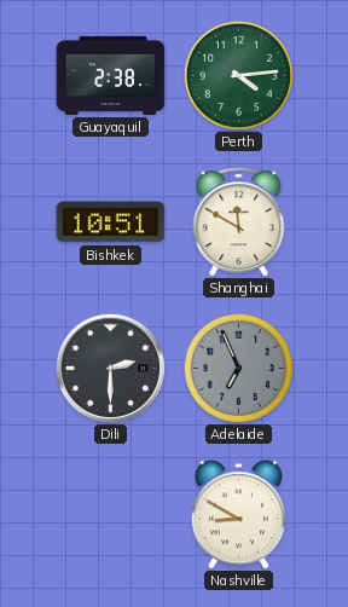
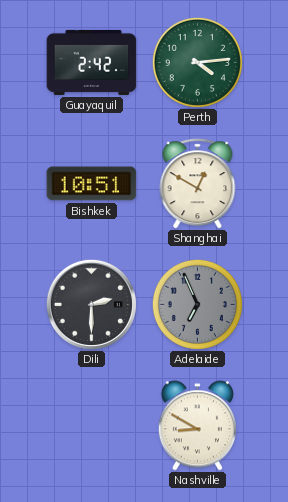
Guayaquil: 2:38 -> 2:42 (92, 62)
Shanghai: 11:50 -> 12:50 (198, 184)
